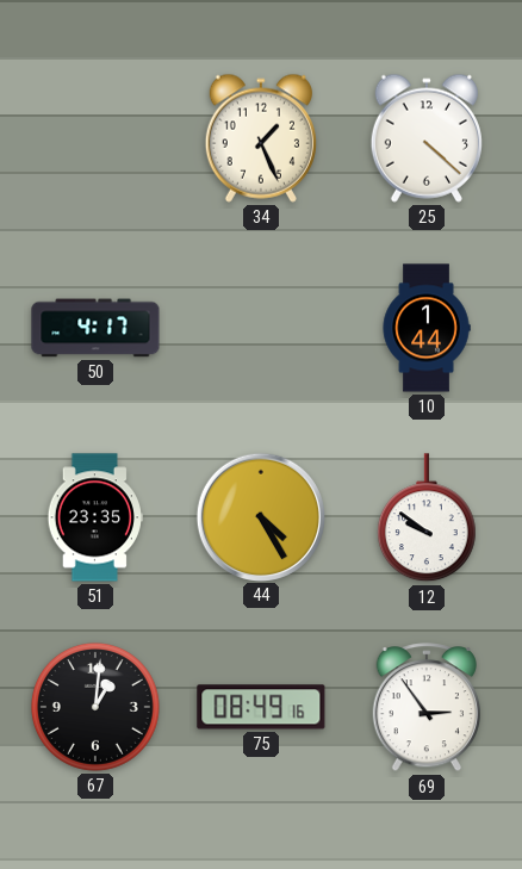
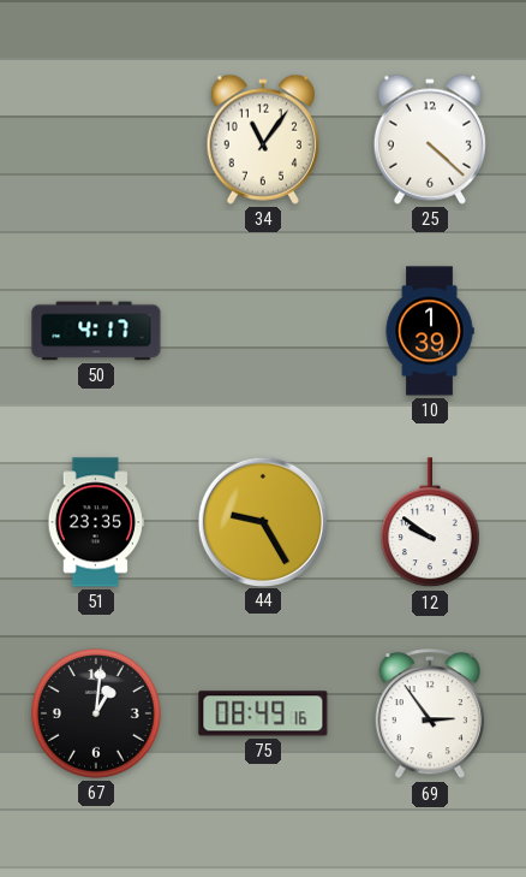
34: 1:26 -> 11:06 (263, 140)
10: 1:44 -> 1:39 (430, 331)
44: 4:25 -> 9:25 (262, 521)
